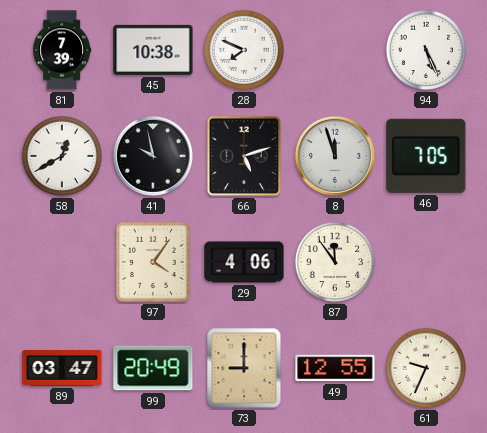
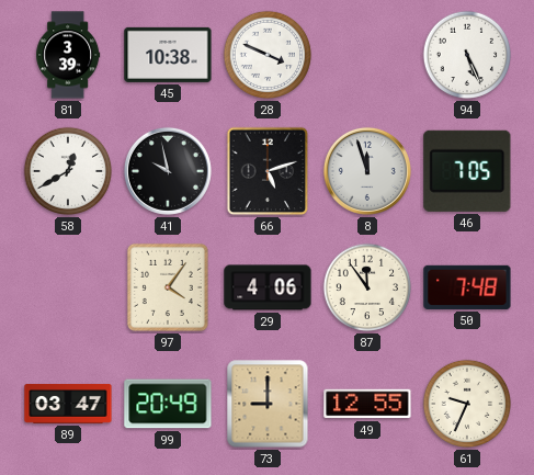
81: 7:39 -> 3:39 (68, 55)
28: 7:49 -> 3:49 (268, 55)
50: none -> 7:48 (467, 287)
